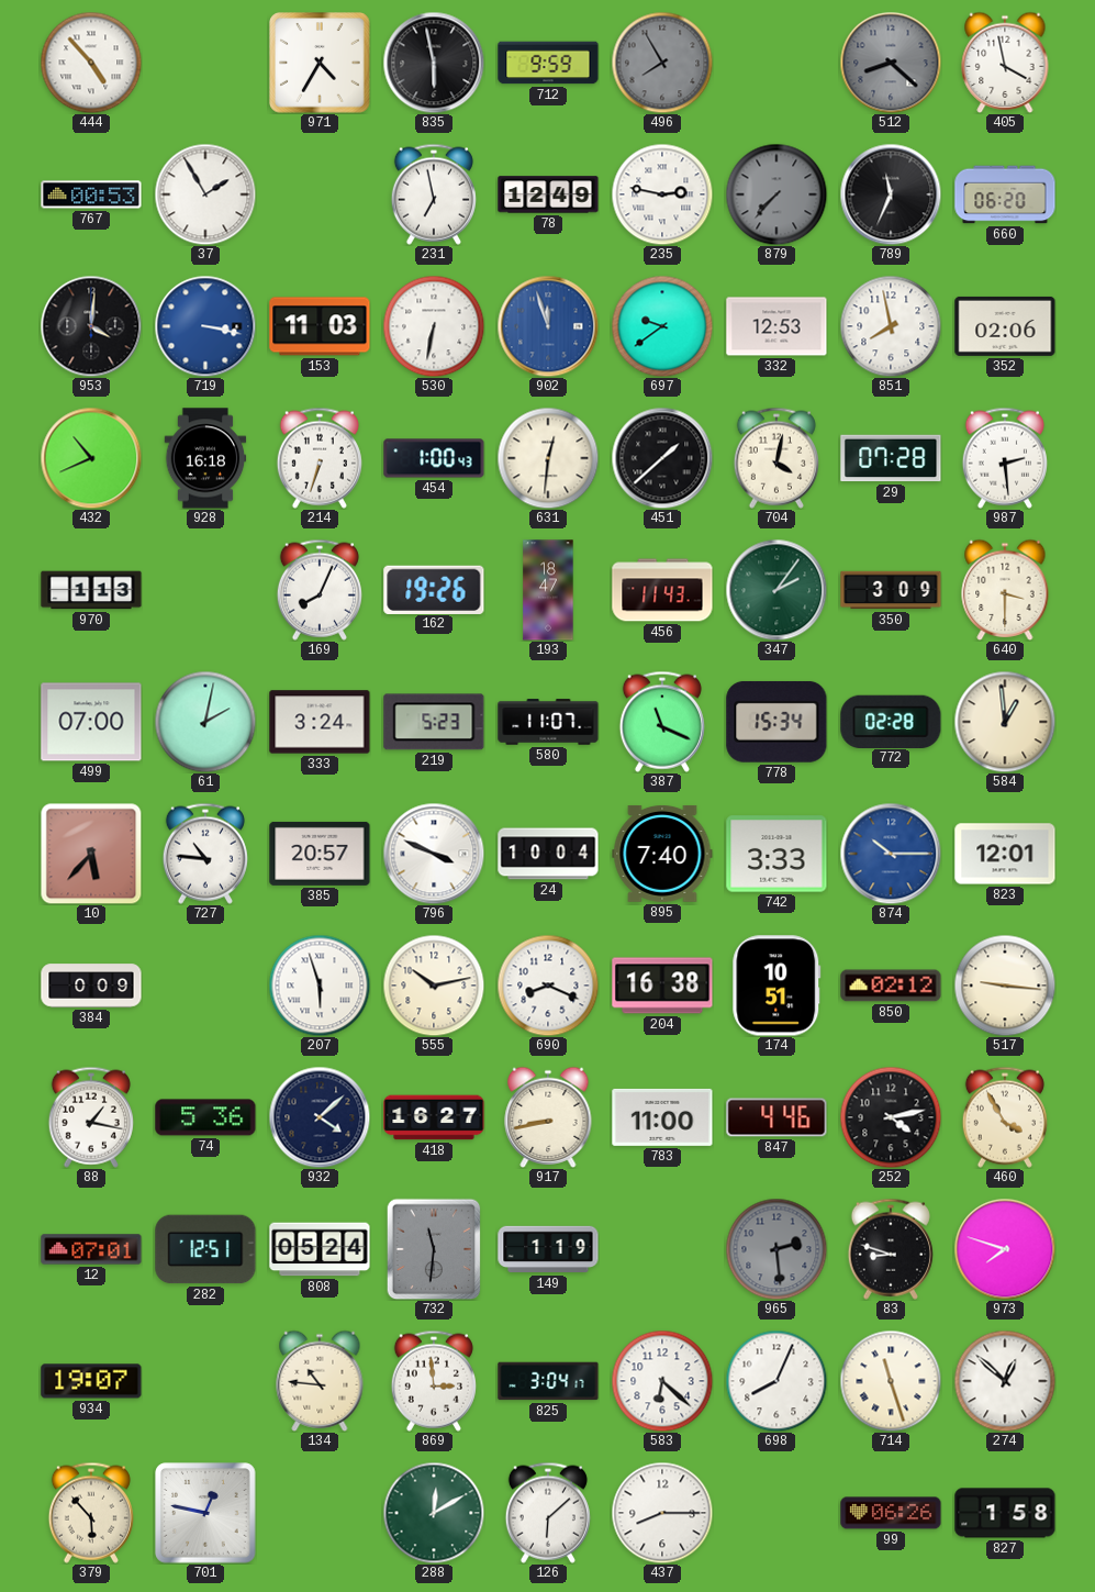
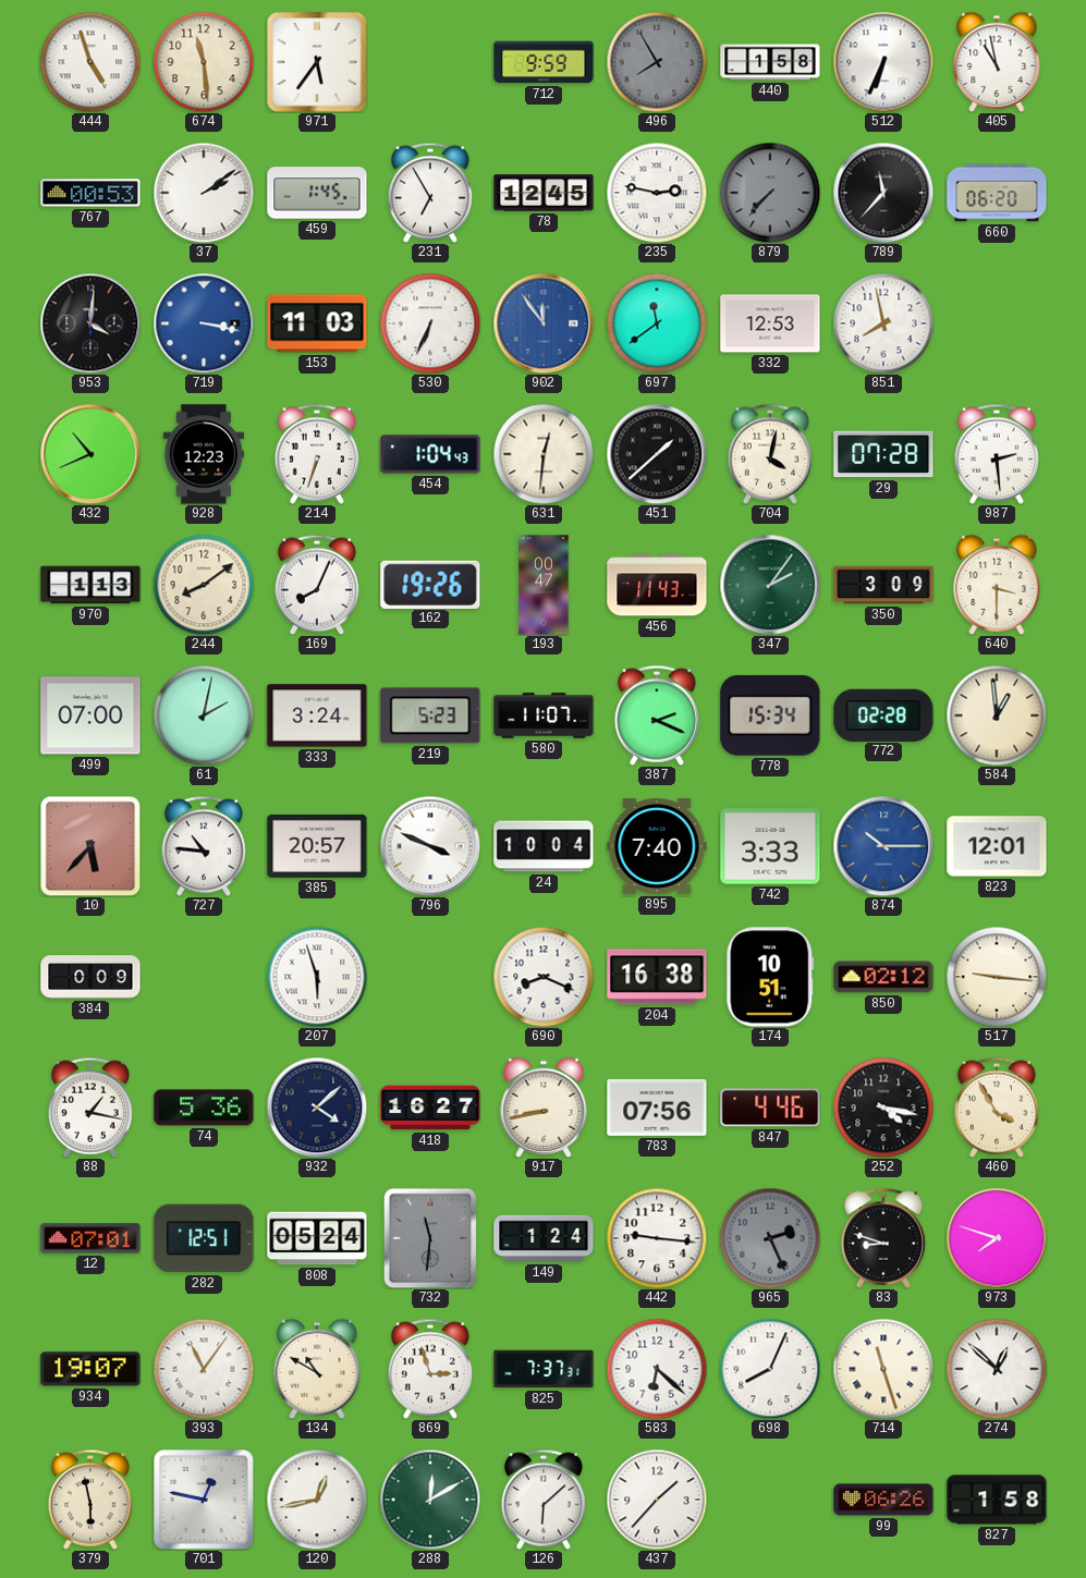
444: 4:53 -> 4:57 (90, 62)
674: none -> 11:29 (204, 62)
971: 4:35 -> 5:36 (317, 62)
835: 5:58 -> none (434, 63)
440: none -> 1:58 (770, 62)
512: 8:22 -> 6:34 (883, 62)
512 dial: grey -> white (883, 62)
405: 3:58 -> 10:58 (997, 62)
37: 1:55 -> 2:09 (204, 193)
459: none -> 1:45 (317, 193)
231: 6:58 -> 6:55 (430, 193)
78: 12:49 -> 12:45 (544, 193)
789: 11:34 -> 11:37 (883, 193)
530: 6:32 -> 6:34 (430, 323)
902: 11:57 -> 11:54 (544, 323)
697: 9:39 -> 11:39 (657, 323)
352: 02:06 -> none (1005, 326)
928: 16:18 -> 12:23 (204, 454)
454: 1:00 -> 1:04 (430, 454)
244: none -> 8:09 (204, 585)
193: 18:47 -> 00:47 (544, 585)
387: 11:19 -> 2:19 (657, 715)
555: 10:13 -> none (434, 986)
783: 11:00 -> 07:56 (657, 1108)
252: 4:13 -> 4:17 (883, 1108)
149: 1:19 -> 1:24 (544, 1238)
442: none -> 9:16 (657, 1238)
965: 2:29 -> 2:26 (770, 1238)
393: none -> 11:06 (204, 1369)
134: 10:46 -> 10:50 (317, 1369)
869: 2:59 -> 2:57 (430, 1369)
825: 3:04 -> 7:37 (544, 1369)
379: 5:53 -> 5:58 (90, 1500)
120: none -> 12:43 (317, 1500)
437: 8:15 -> 1:37 (657, 1500)
